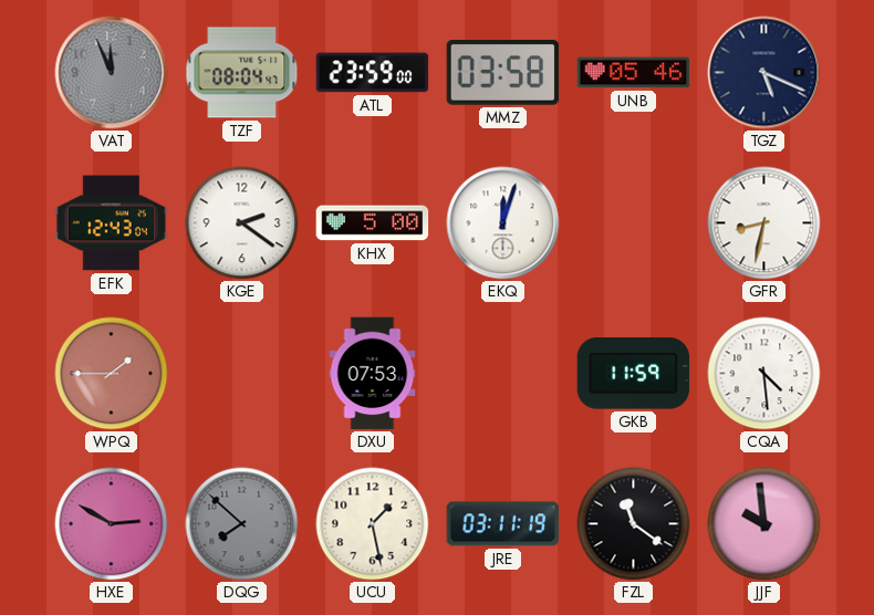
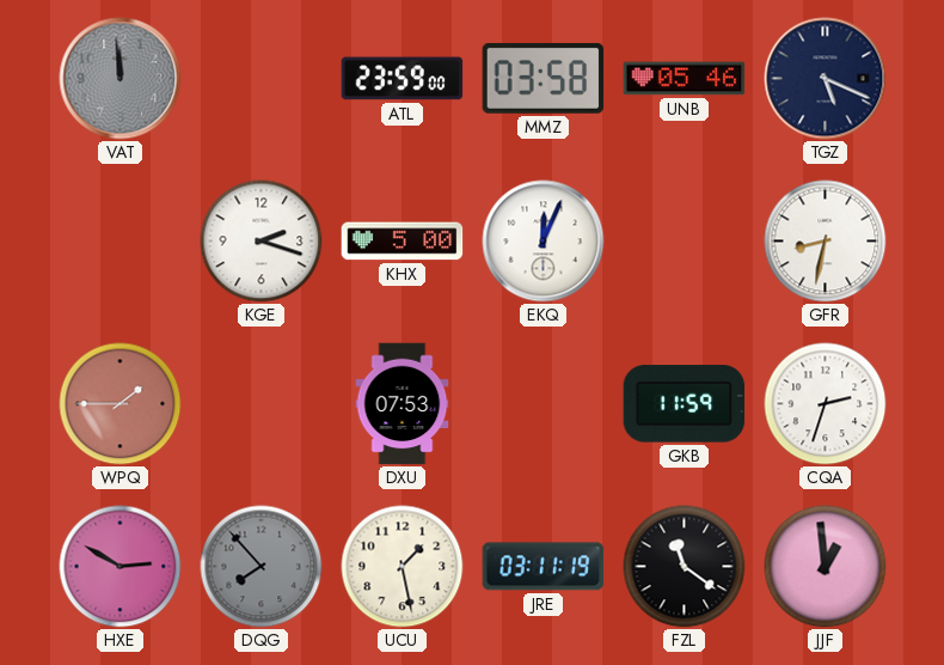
VAT: 11:56 -> 11:59 (121, 79)
TZF: 08:04 -> none (242, 73)
EFK: 12:43 -> none (112, 223)
KGE: 2:21 -> 2:18 (262, 242)
EKQ: 12:03 -> 12:04 (544, 242)
CQA: 4:29 -> 2:33 (826, 404)
DQG: 7:52 -> 7:53 (262, 567)
JJF: 9:59 -> 12:59 (826, 567)
